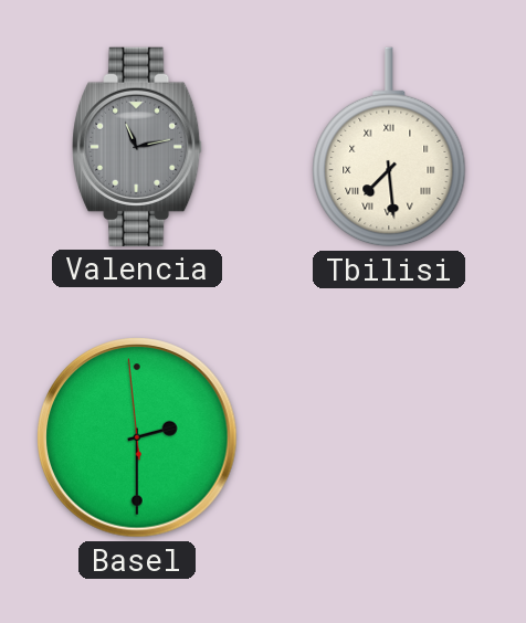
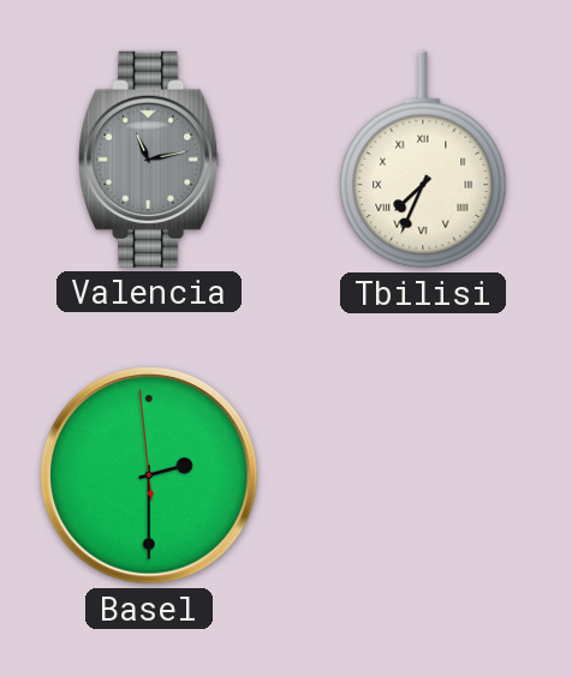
Tbilisi: 7:29 -> 7:34 (423, 160)
